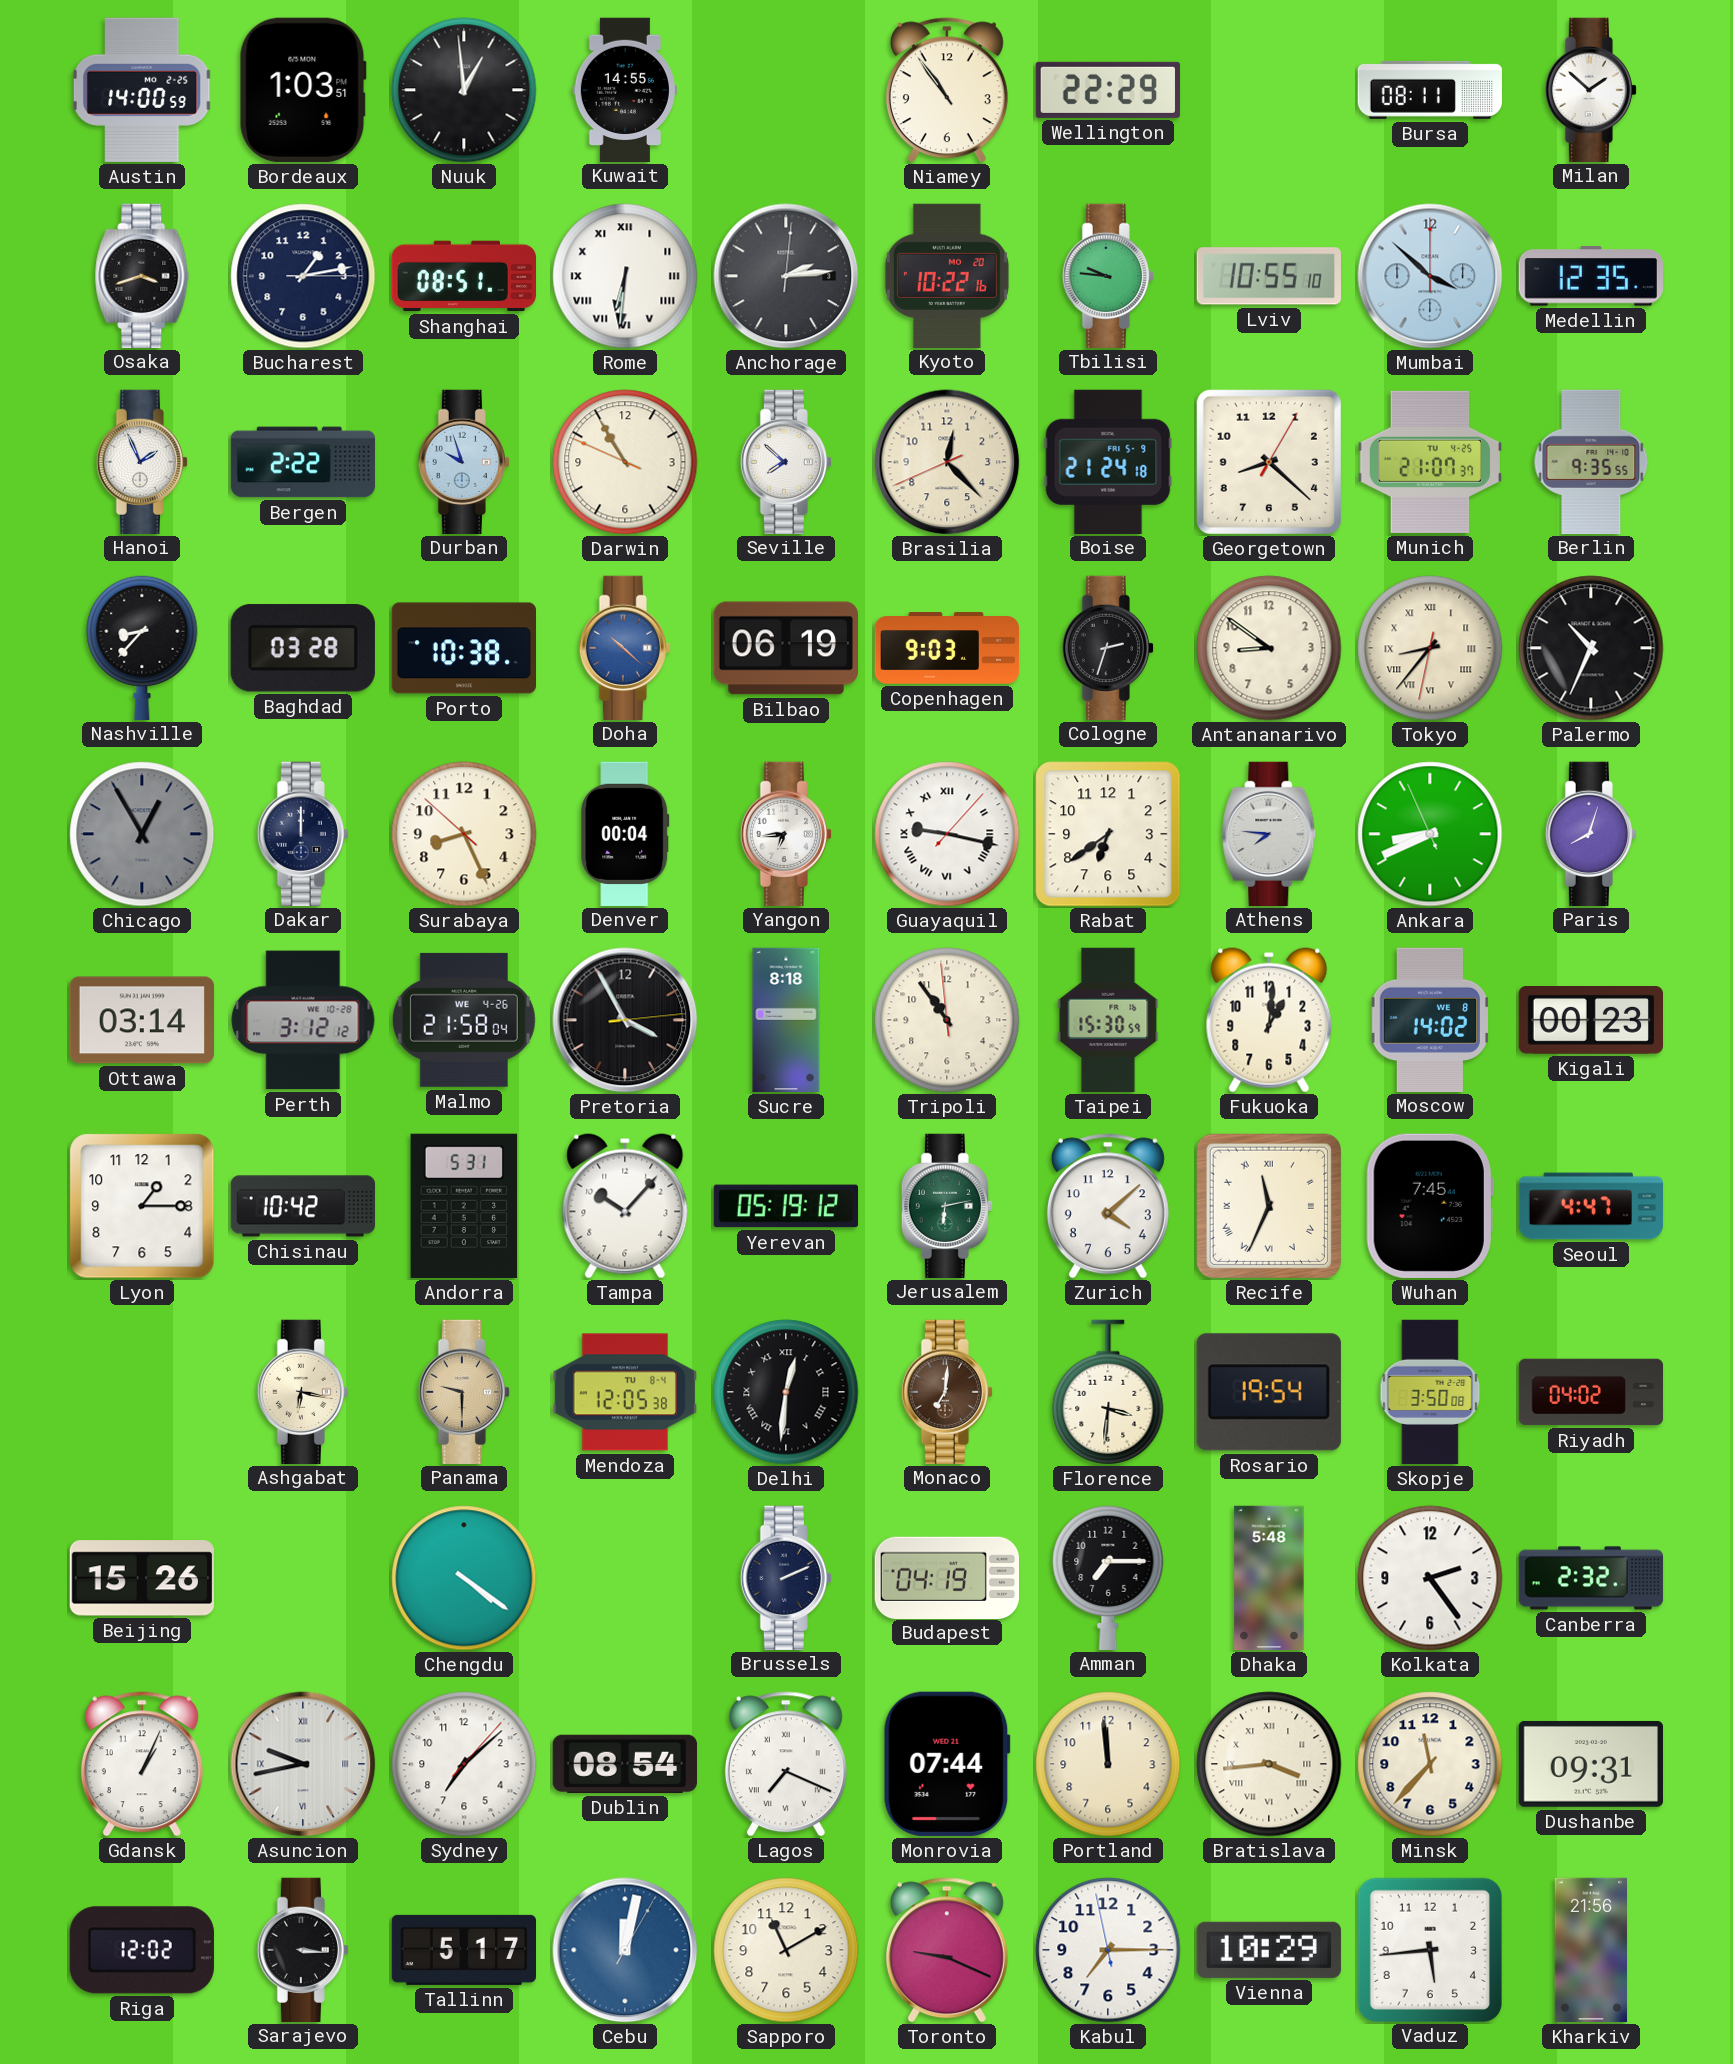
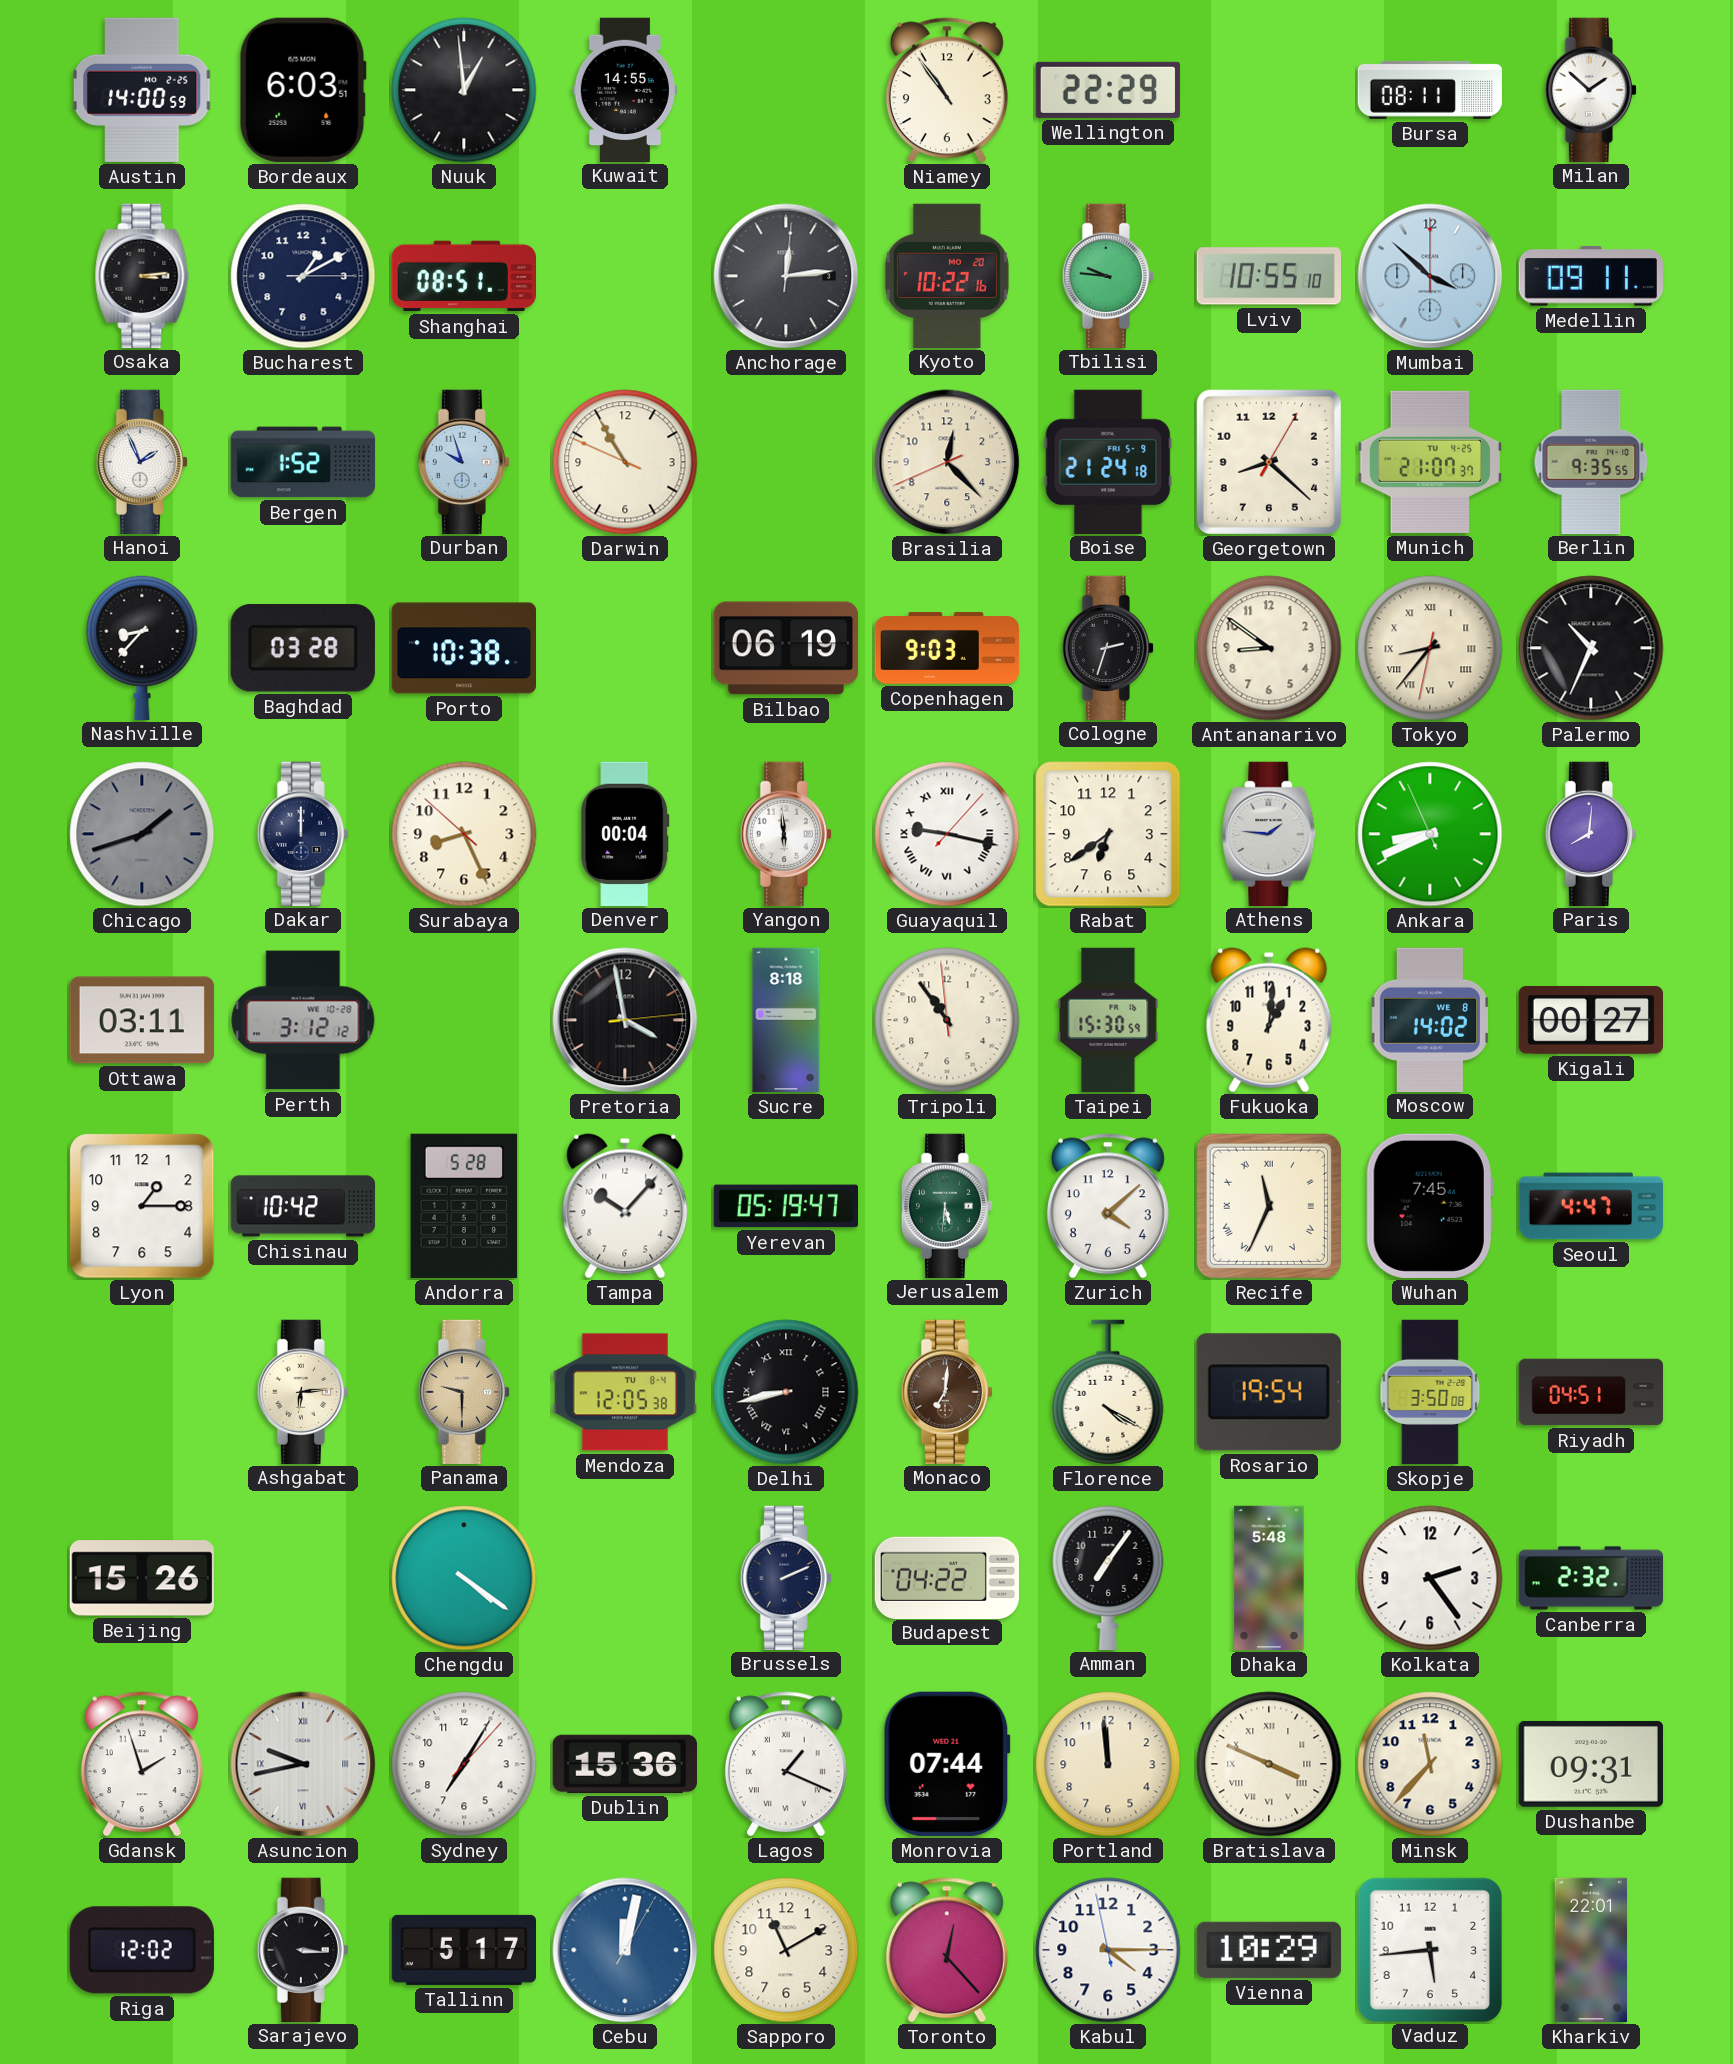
Bordeaux: 1:03 -> 6:03 (303, 90)
Osaka: 3:42 -> 3:14 (142, 275)
Bucharest: 1:13 -> 1:10 (303, 276)
Rome: 6:31 -> none (625, 276)
Anchorage: 2:14 -> 12:14 (786, 276)
Medellin: 12:35 -> 09:11 (1590, 276)
Bergen: 2:22 -> 1:52 (303, 462)
Seville: 7:52 -> none (786, 461)
Doha: 10:22 -> none (625, 647)
Chicago: 12:55 -> 1:42 (142, 834)
Yangon: 6:44 -> 5:59 (786, 833)
Athens: 7:46 -> 1:46 (1269, 833)
Paris: 8:03 -> 8:01 (1591, 833)
Ottawa: 03:14 -> 03:11 (141, 1020)
Malmo: 21:58 -> none (464, 1020)
Pretoria: 3:55 -> 3:58 (625, 1020)
Kigali: 00:23 -> 00:27 (1590, 1021)
Andorra: 5:31 -> 5:28 (464, 1206)
Yerevan: 05:19:12 -> 05:19:47 (785, 1206)
Jerusalem: 6:13 -> 5:31 (947, 1205)
Ashgabat: 6:17 -> 6:14 (303, 1391)
Delhi: 12:31 -> 8:43 (786, 1392)
Florence: 3:31 -> 4:20 (1108, 1392)
Riyadh: 04:02 -> 04:51 (1591, 1392)
Budapest: 04:19 -> 04:22 (946, 1577)
Amman: 7:15 -> 7:06 (1108, 1577)
Gdansk: 1:04 -> 1:57 (142, 1764)
Sydney: 7:08 -> 7:05 (464, 1764)
Dublin: 08:54 -> 15:36 (625, 1764)
Lagos: 7:19 -> 1:19 (786, 1764)
Bratislava: 3:44 -> 3:49 (1269, 1764)
Toronto: 9:19 -> 12:23 (947, 1950)
Kabul: 7:14 -> 4:14 (1108, 1950)
Kharkiv: 21:56 -> 22:01 (1590, 1950)
